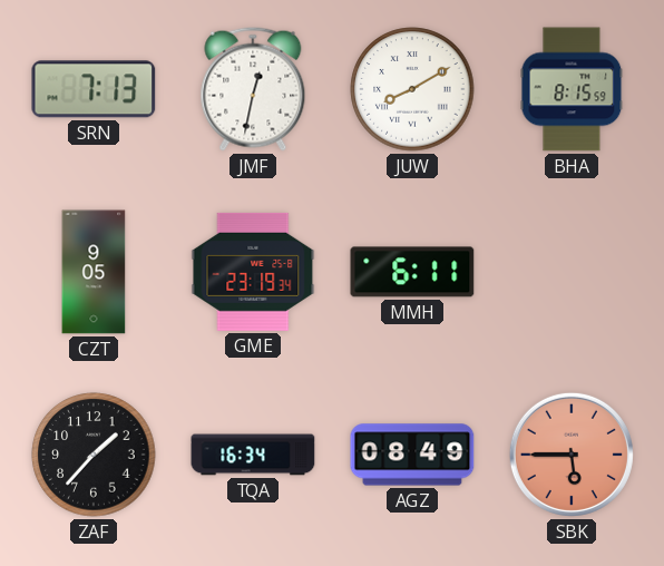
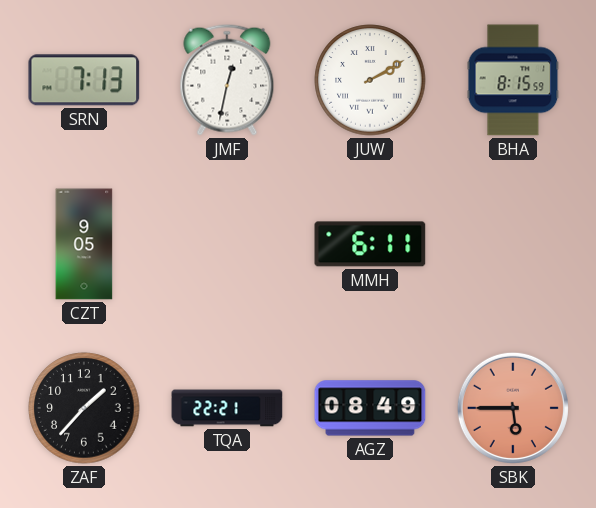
JUW: 8:10 -> 2:10 (370, 80)
GME: 23:19 -> none (253, 272)
TQA: 16:34 -> 22:21 (227, 408)
